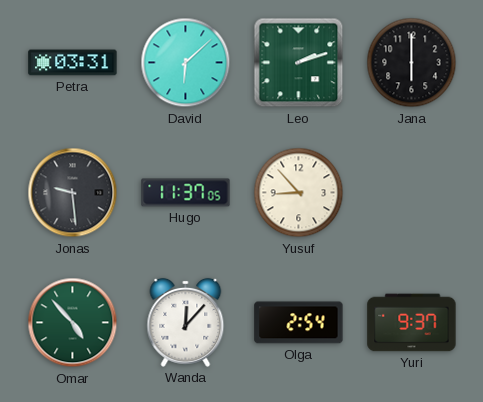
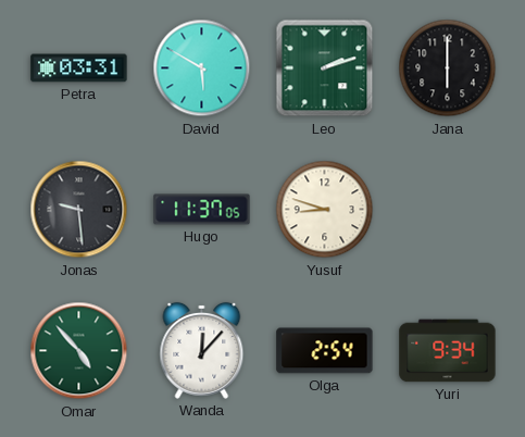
David: 6:08 -> 5:50 (202, 68)
Yusuf: 8:53 -> 8:48 (325, 210)
Yuri: 9:37 -> 9:34 (448, 351)
